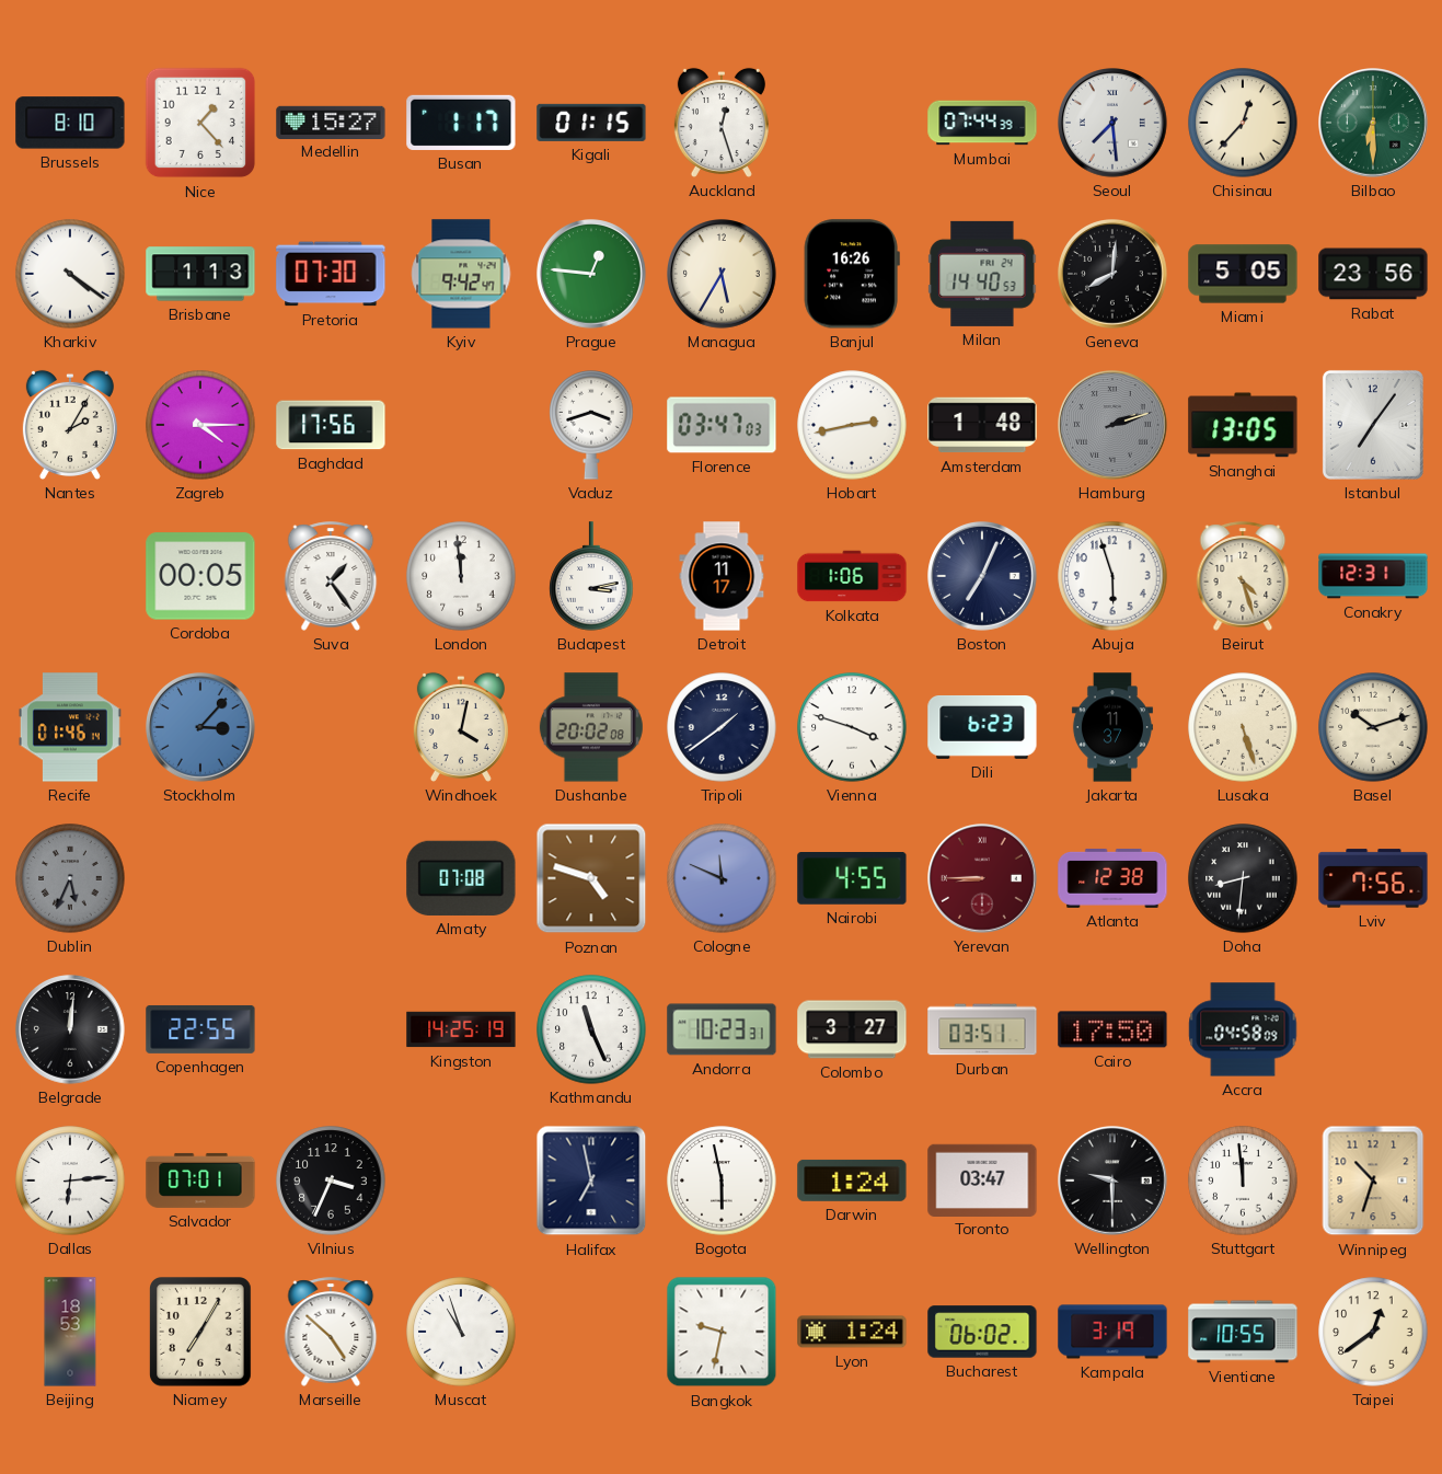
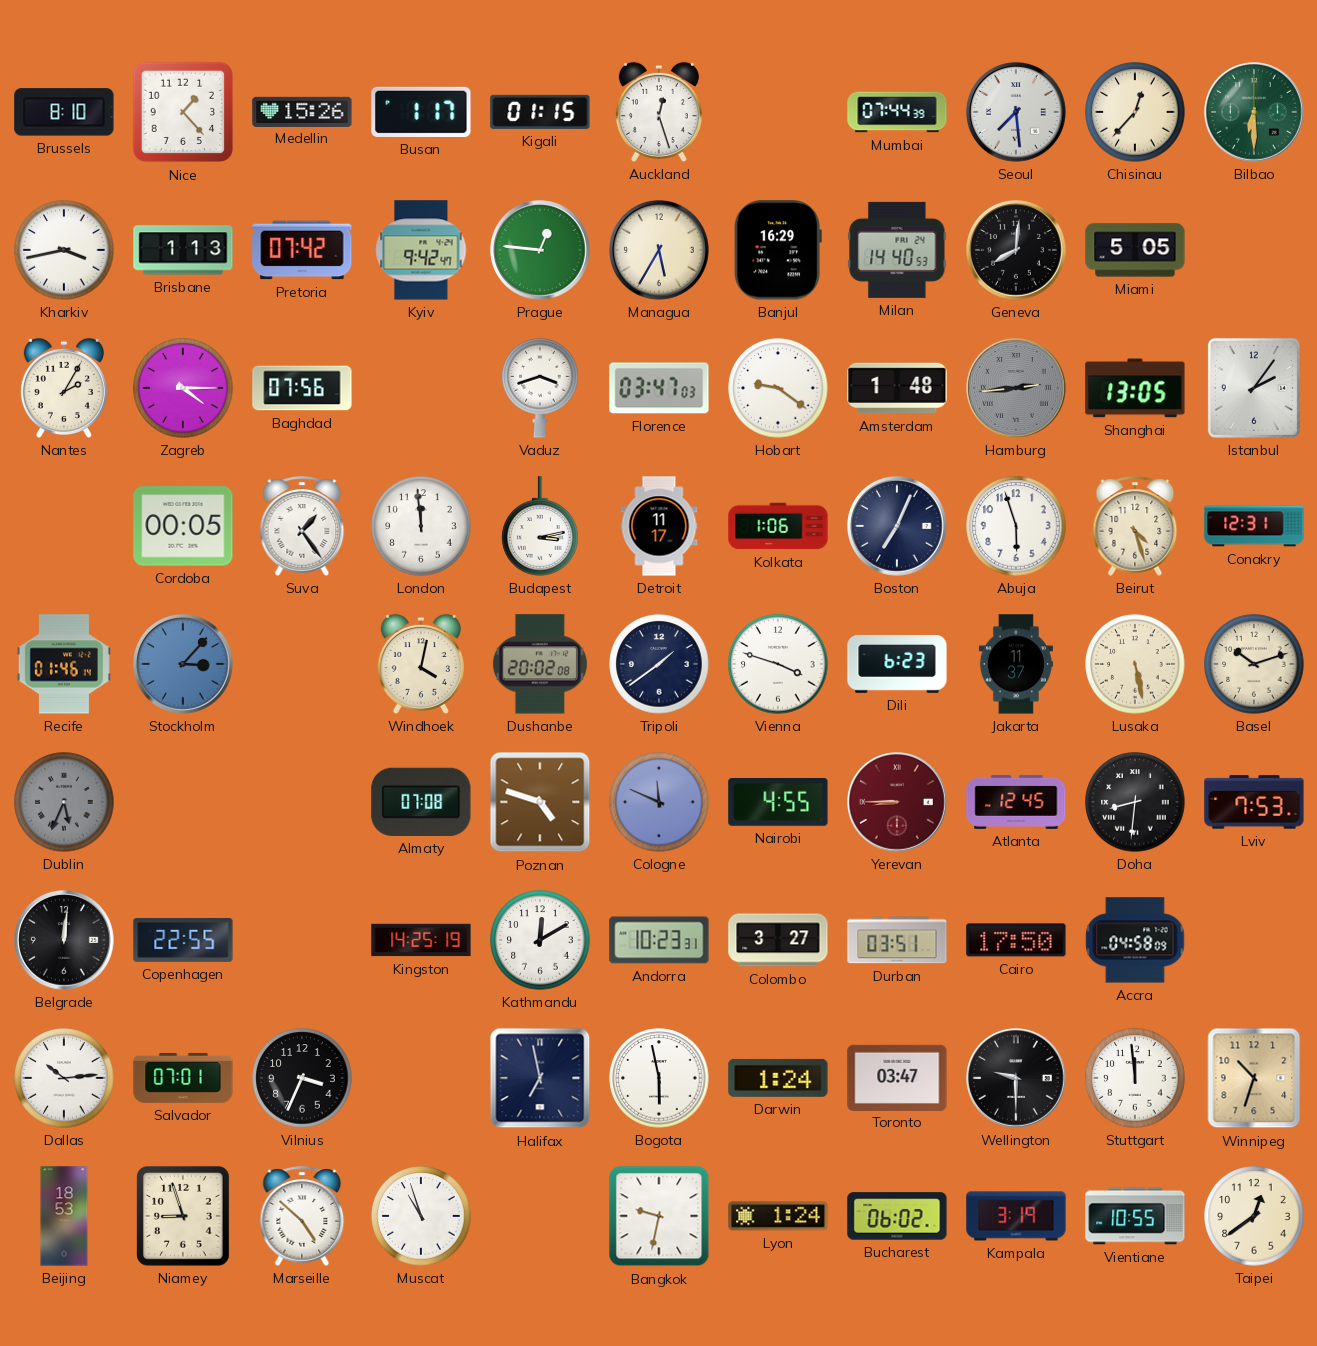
Medellin: 15:27 -> 15:26 (302, 111)
Kharkiv: 4:21 -> 3:43 (64, 250)
Pretoria: 07:30 -> 07:42 (302, 250)
Banjul: 16:26 -> 16:29 (778, 250)
Rabat: 23:56 -> none (1373, 274)
Baghdad: 17:56 -> 07:56 (302, 388)
Hobart: 2:43 -> 9:21 (778, 388)
Hamburg: 2:12 -> 2:44 (1017, 389)
Istanbul: 7:06 -> 2:06 (1254, 388)
Lusaka: 5:27 -> 5:28 (1135, 664)
Atlanta: 12:38 -> 12:45 (1016, 802)
Lviv: 7:56 -> 7:53 (1254, 802)
Kathmandu: 11:26 -> 12:10 (540, 940)
Dallas: 6:14 -> 10:14 (64, 1078)
Niamey: 7:05 -> 8:57 (184, 1216)
